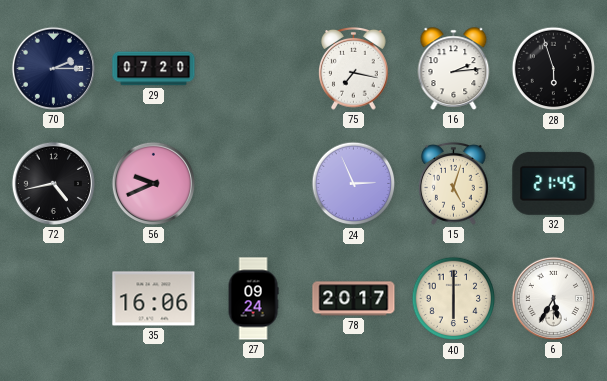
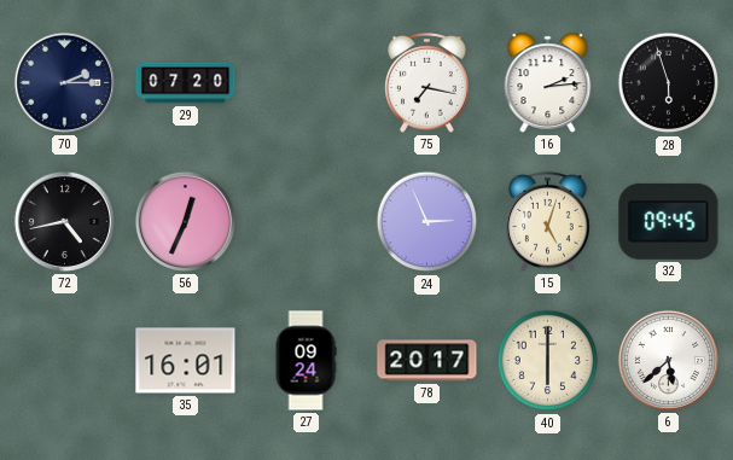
56: 9:41 -> 12:34 (185, 221)
32: 21:45 -> 09:45 (669, 221)
35: 16:06 -> 16:01 (186, 361)
6: 5:35 -> 5:38 (668, 360)
